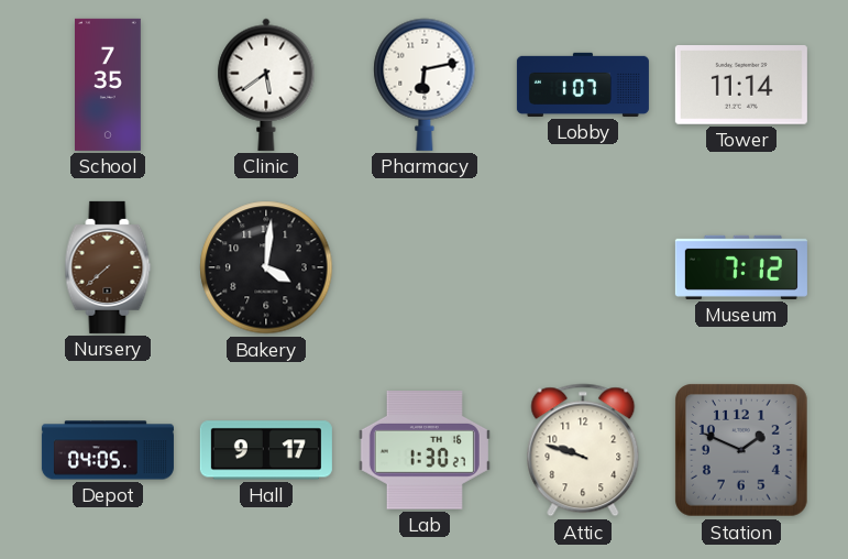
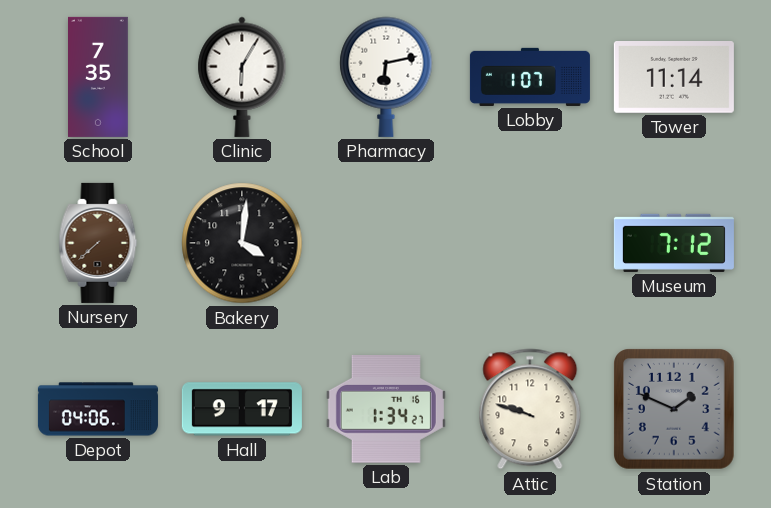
Clinic: 5:39 -> 6:05 (242, 77)
Depot: 04:05 -> 04:06 (98, 409)
Lab: 1:30 -> 1:34 (386, 409)
